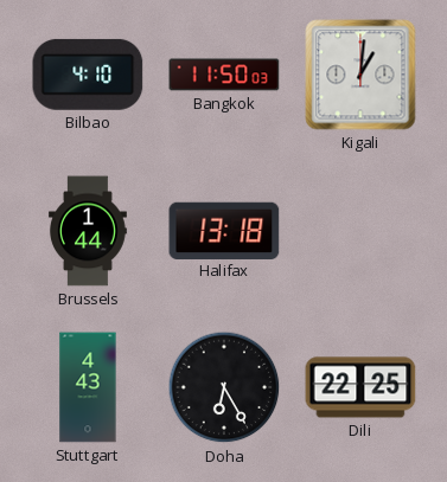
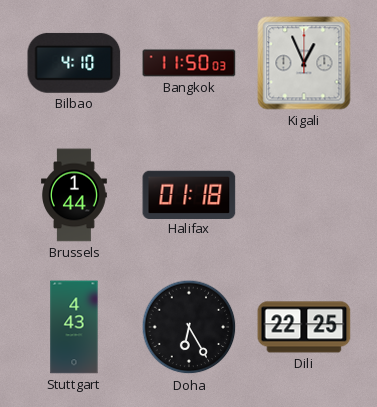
Kigali: 1:01 -> 12:56 (304, 63)
Halifax: 13:18 -> 01:18 (189, 194)
